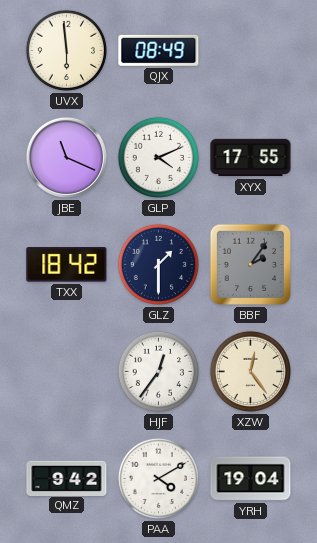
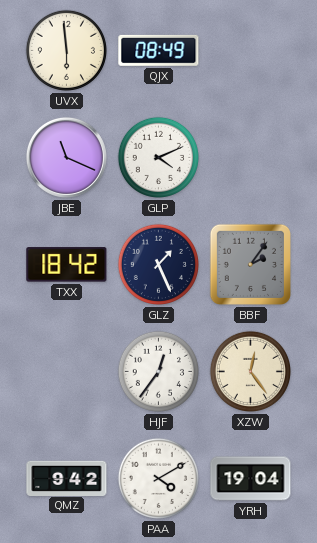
XYX: 17:55 -> none (251, 158)
GLZ: 1:30 -> 1:26 (158, 264)
